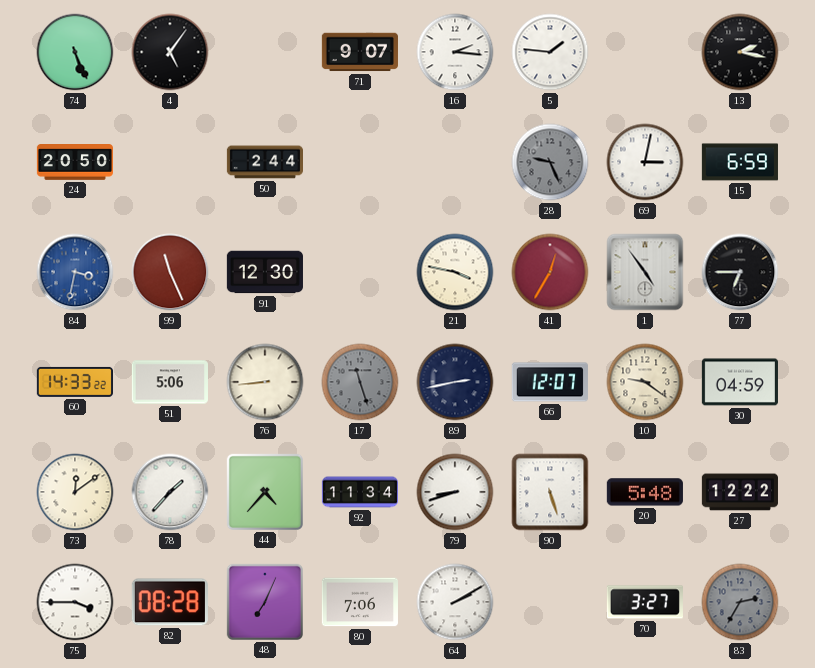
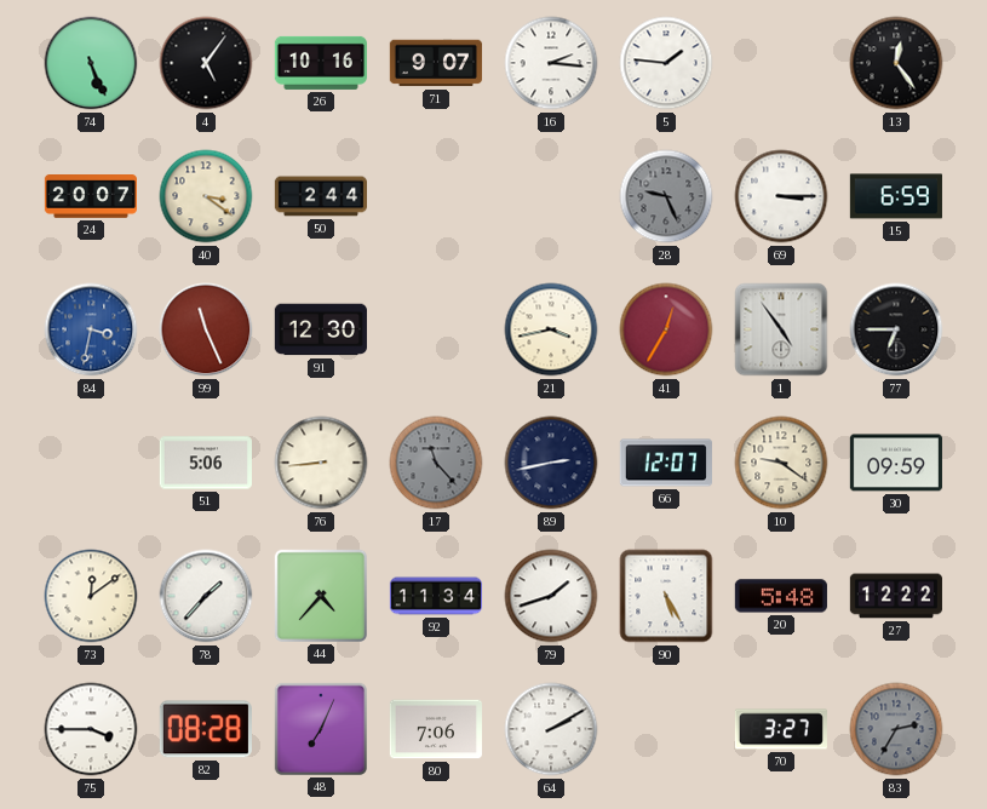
26: none -> 10:16 (321, 63)
13: 2:17 -> 12:24 (896, 63)
24: 20:50 -> 20:07 (90, 196)
40: none -> 3:21 (206, 196)
69: 3:02 -> 3:15 (781, 196)
21: 3:47 -> 3:43 (551, 329)
60: 14:33 -> none (75, 382)
17: 11:27 -> 11:23 (436, 463)
30: 04:59 -> 09:59 (896, 463)
79: 8:42 -> 1:42 (551, 596)
90: 5:27 -> 5:25 (666, 596)
